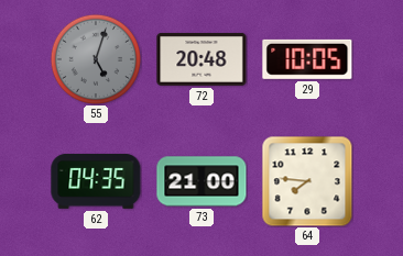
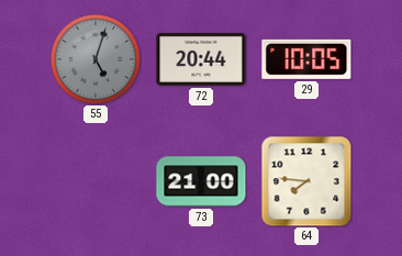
72: 20:48 -> 20:44 (201, 59)
62: 04:35 -> none (96, 181)
